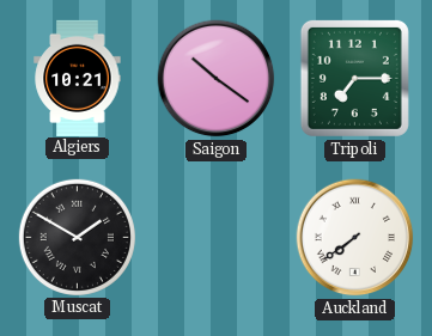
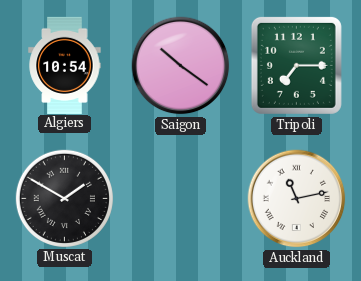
Algiers: 10:21 -> 10:54 (65, 65)
Auckland: 7:39 -> 11:13 (297, 199)
